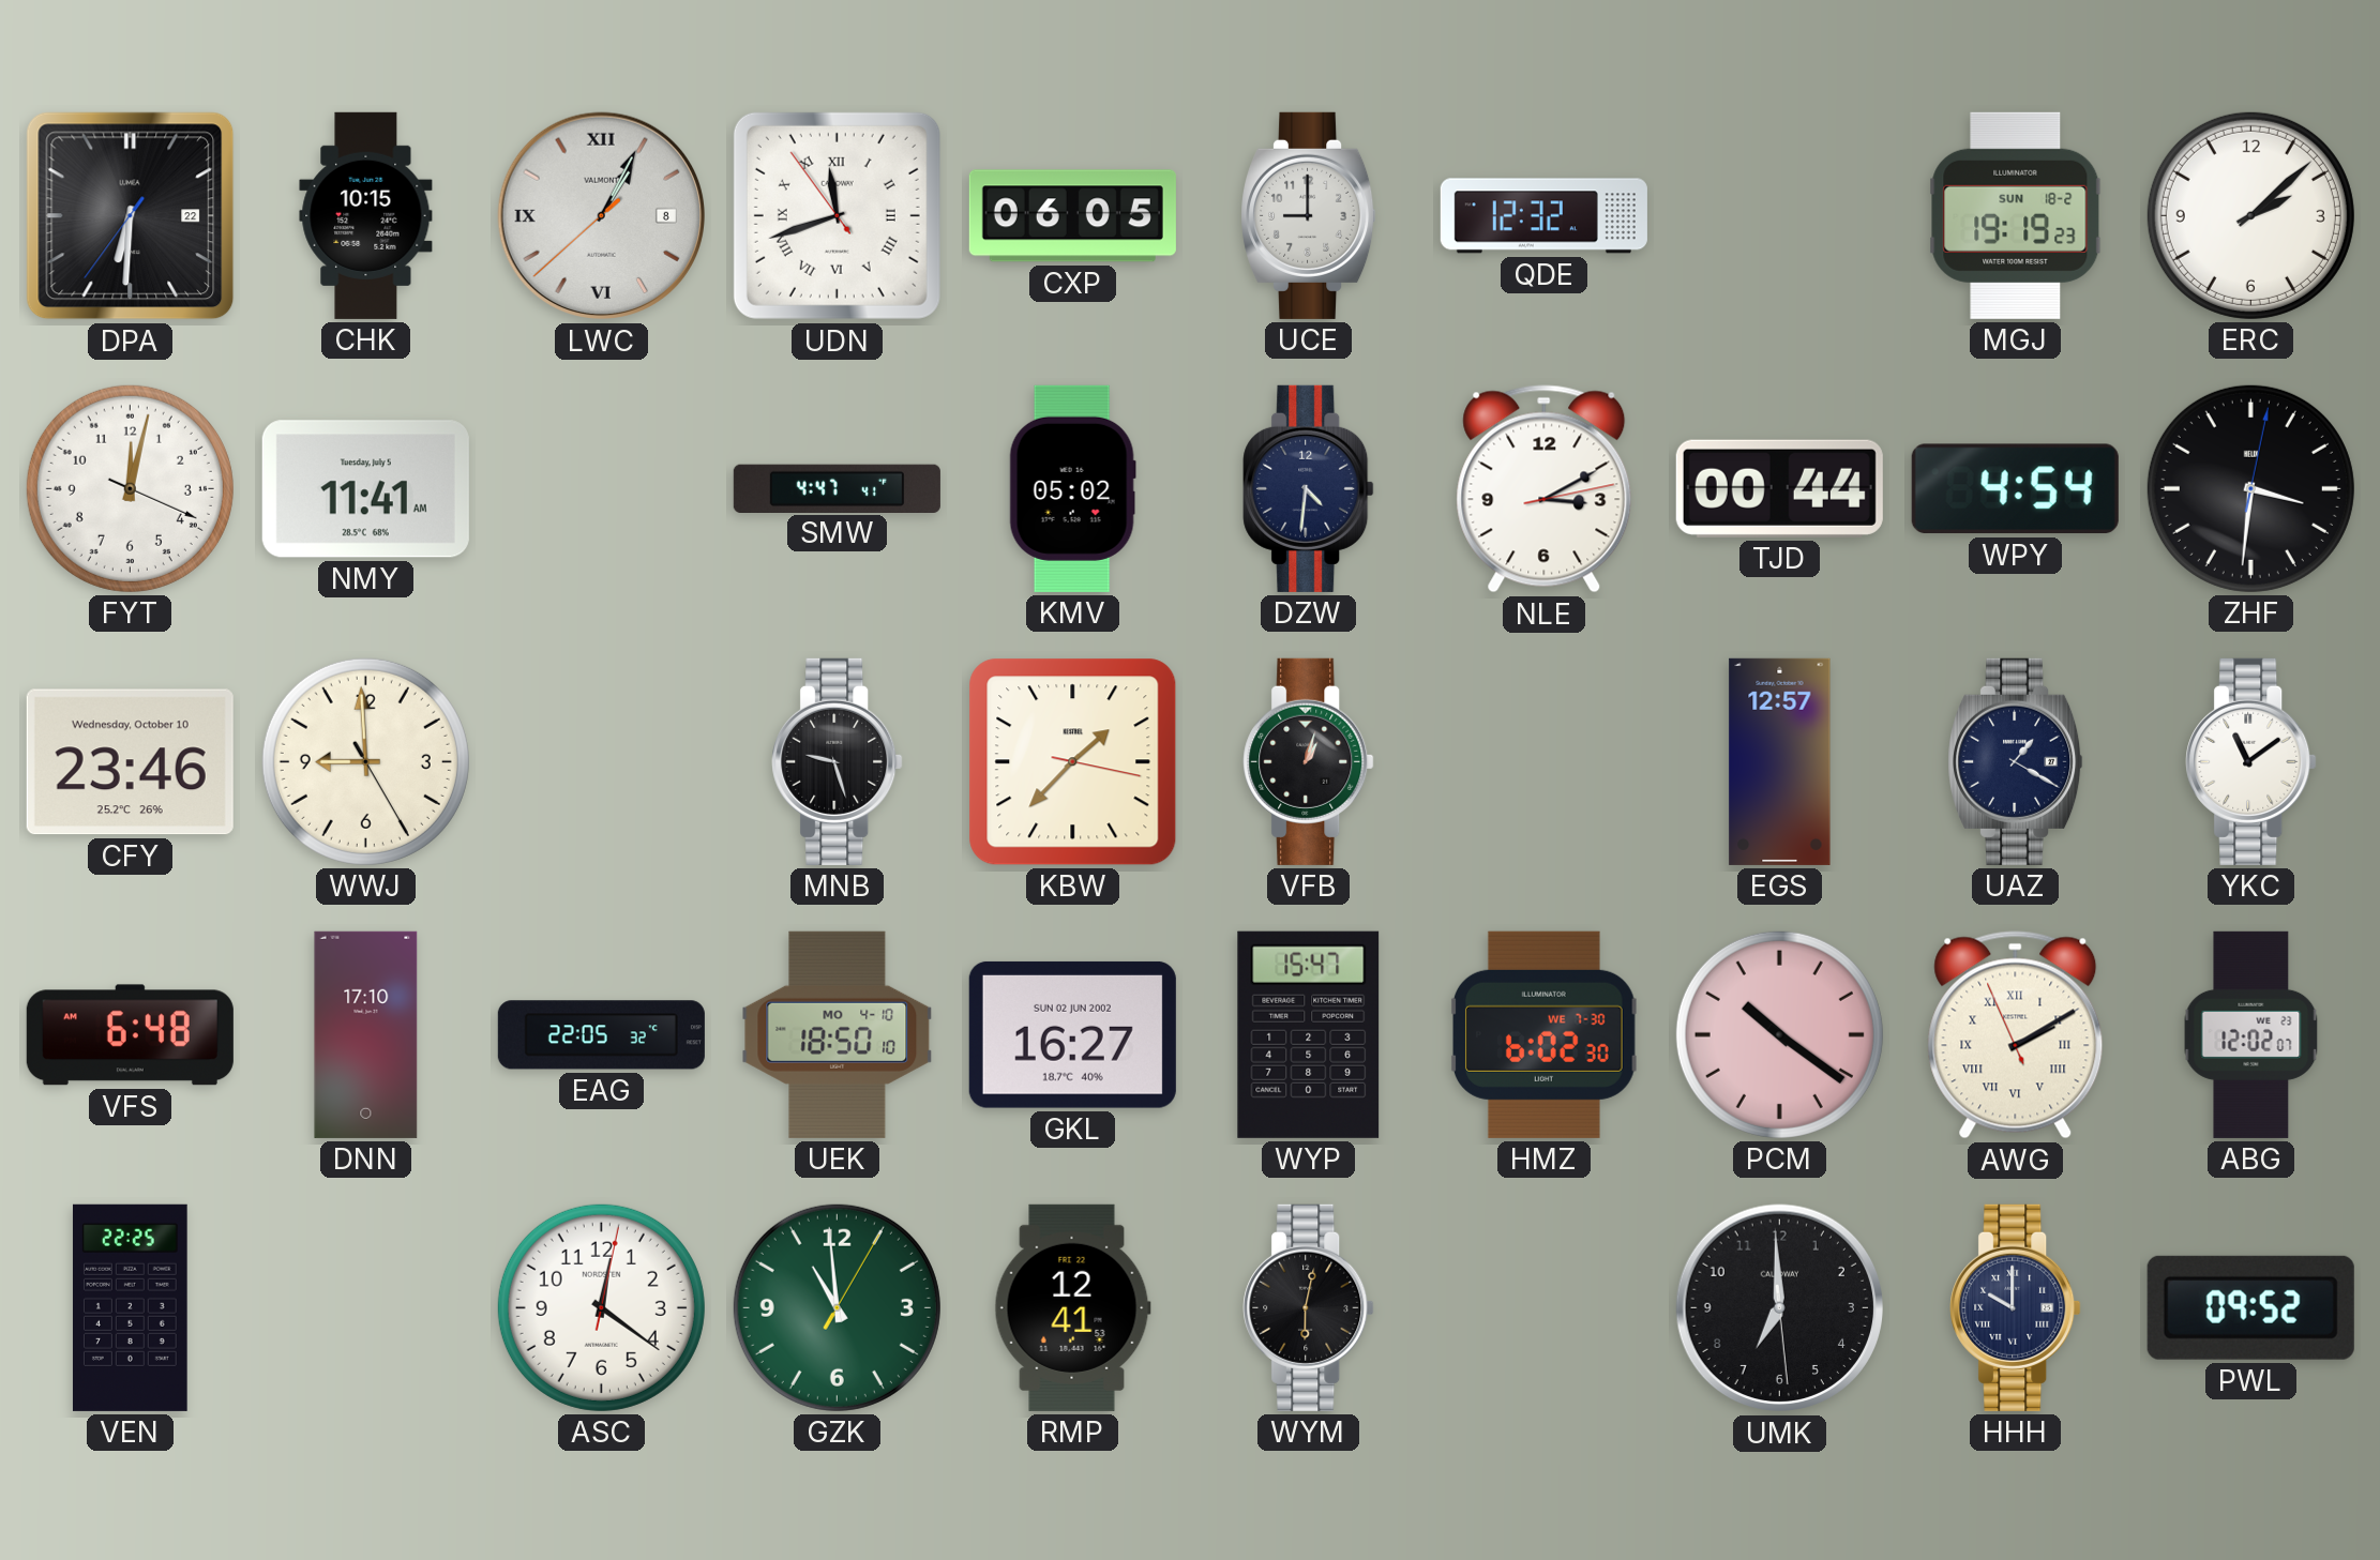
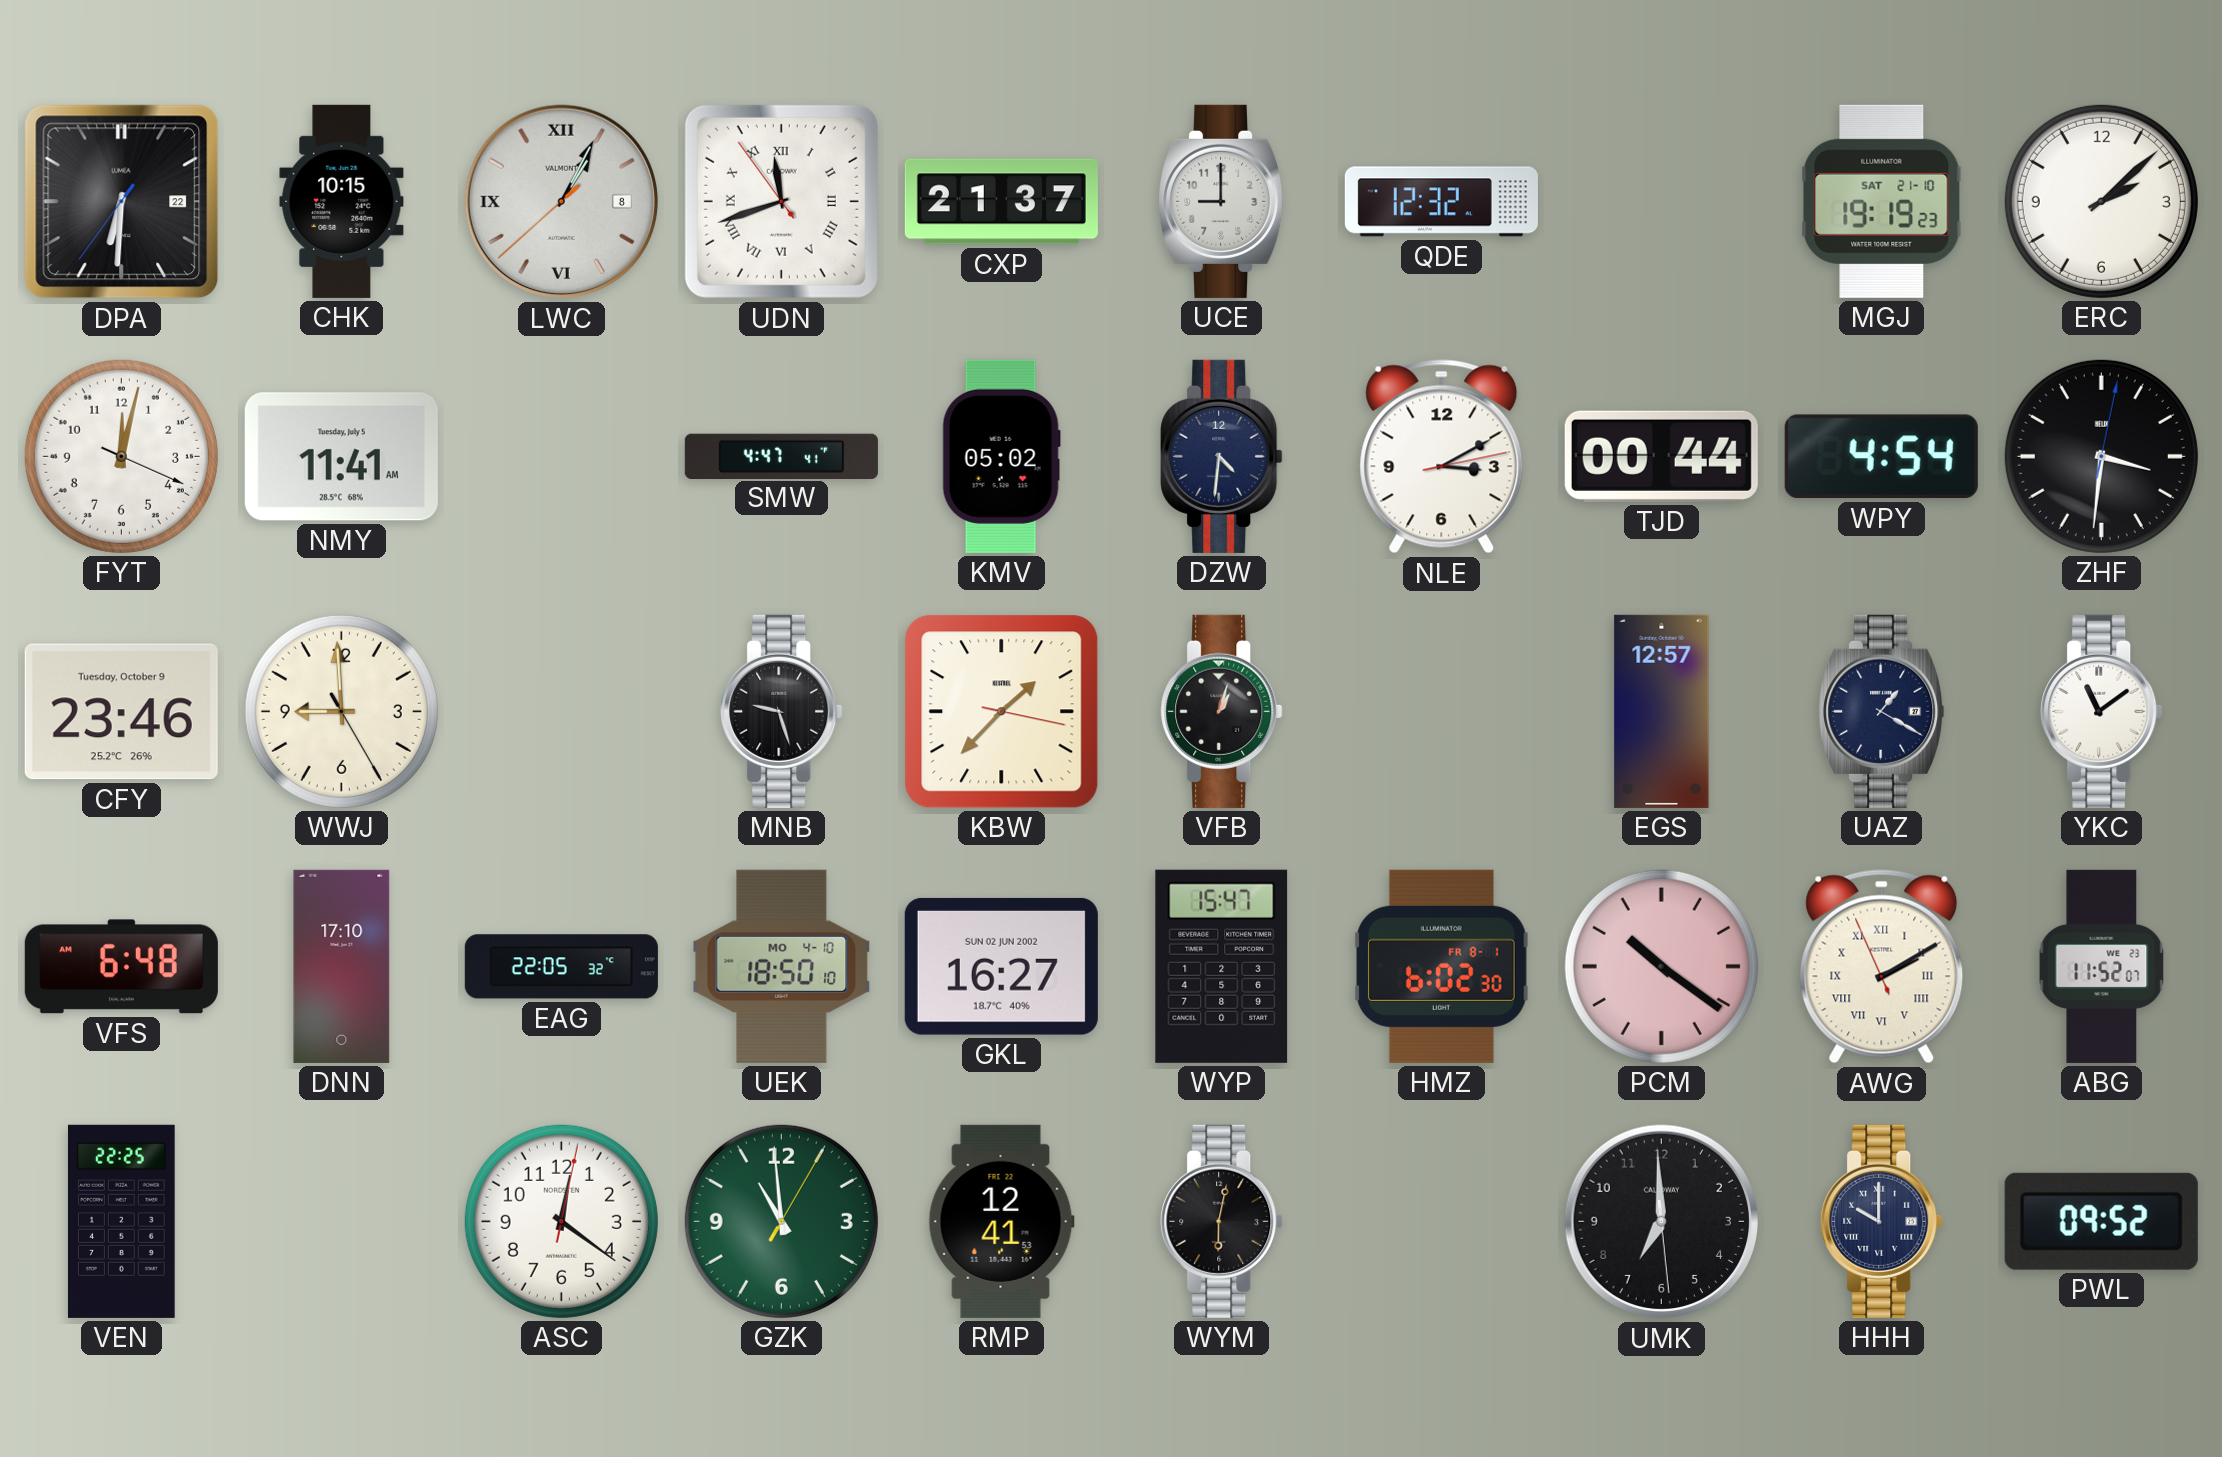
CXP: 06:05 -> 21:37 (1001, 202)
MGJ date: SUN 18-2 -> SAT 21-10 (1882, 201)
CFY date: Wednesday, October 10 -> Tuesday, October 9 (121, 712)
HMZ date: WE 7-30 -> FR 8-1 (1441, 966)
ABG: 12:02 -> 11:52 (2102, 966)
